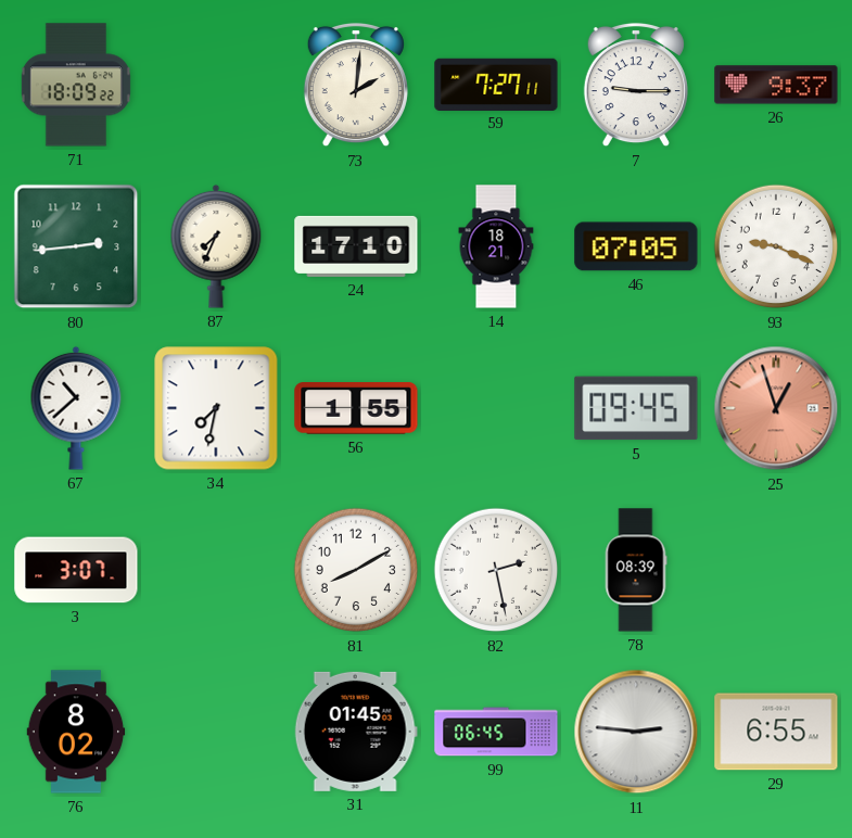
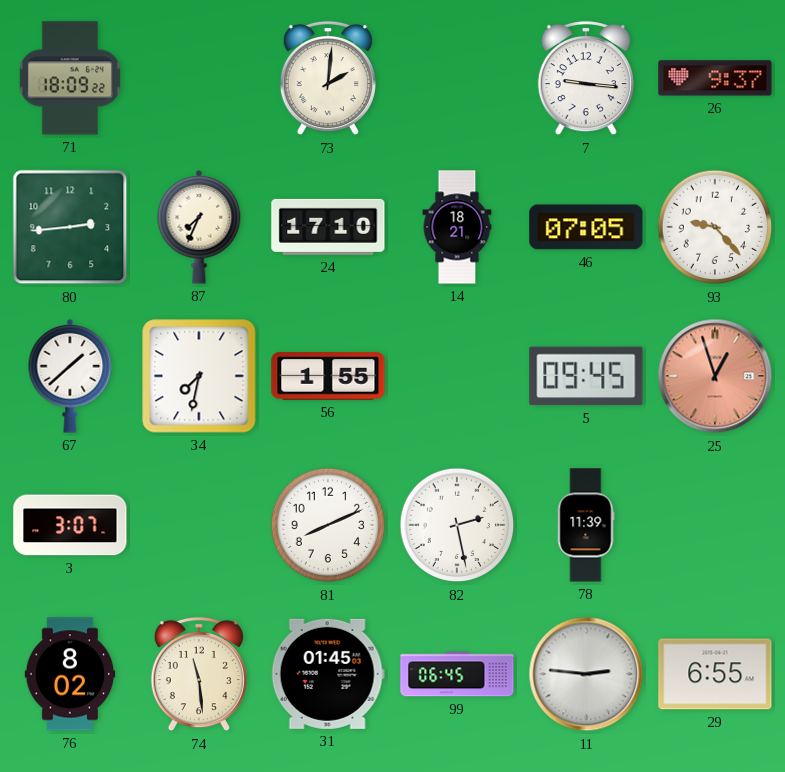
59: 7:27 -> none (496, 84)
7: 9:15 -> 9:16 (586, 78)
93: 9:19 -> 9:23 (715, 227)
67: 10:38 -> 1:38 (70, 376)
81: 8:10 -> 8:11 (328, 525)
78: 08:39 -> 11:39 (586, 525)
74: none -> 11:29 (199, 674)
